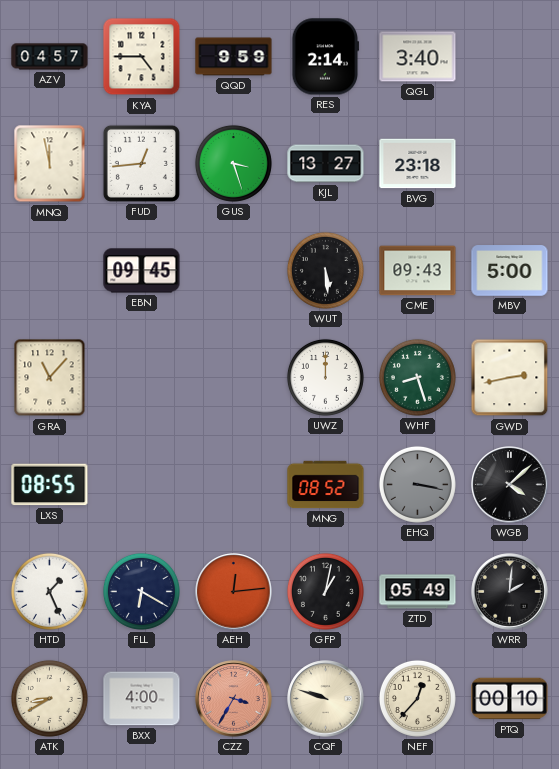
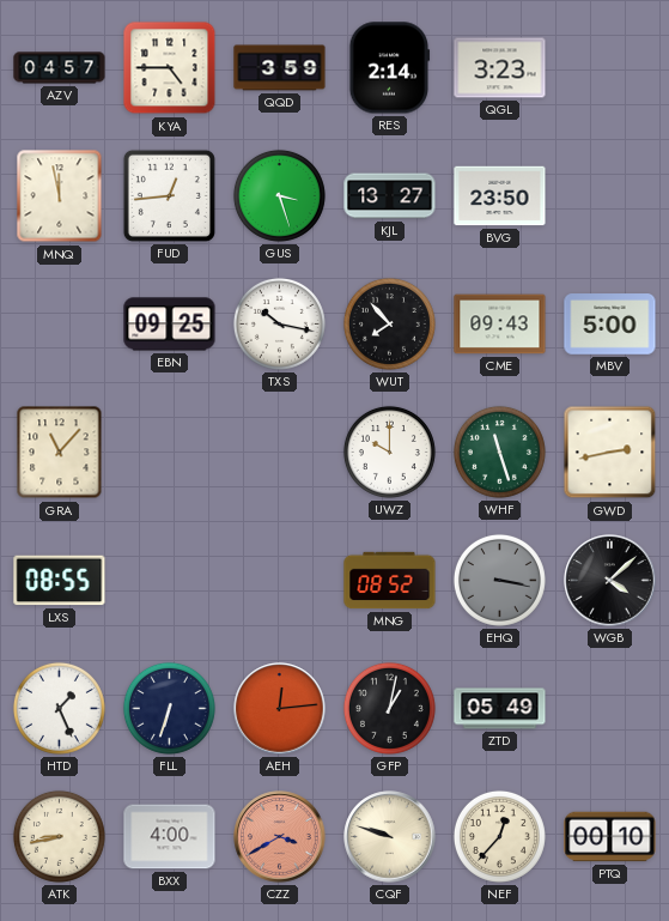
QQD: 9:59 -> 3:59 (280, 68)
QGL: 3:40 -> 3:23 (500, 68)
BVG: 23:18 -> 23:50 (500, 196)
EBN: 09:45 -> 09:25 (170, 325)
TXS: none -> 10:17 (279, 323)
WUT: 5:29 -> 7:53 (389, 323)
UWZ: 12:00 -> 10:00 (389, 452)
WHF: 8:27 -> 11:27 (499, 452)
FLL: 6:20 -> 6:33 (169, 708)
WRR: 2:01 -> none (510, 592)
ATK: 8:40 -> 8:43 (59, 836)
CZZ: 3:35 -> 3:40 (280, 837)
